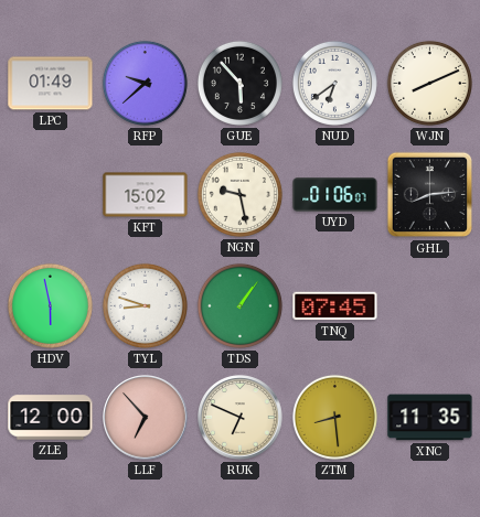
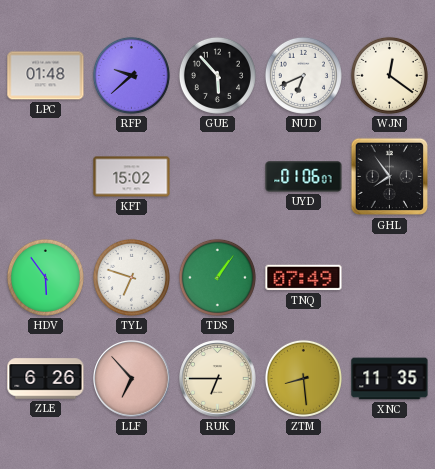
LPC: 01:49 -> 01:48 (46, 76)
NUD: 6:39 -> 6:41 (303, 75)
WJN: 8:11 -> 12:21 (389, 75)
NGN: 9:28 -> none (239, 194)
GHL: 8:14 -> 7:54 (390, 177)
HDV: 5:58 -> 5:54 (45, 277)
TYL: 8:48 -> 6:48 (131, 277)
TNQ: 07:45 -> 07:49 (304, 278)
ZLE: 12:00 -> 6:26 (46, 379)
RUK: 6:49 -> 6:45 (218, 379)
